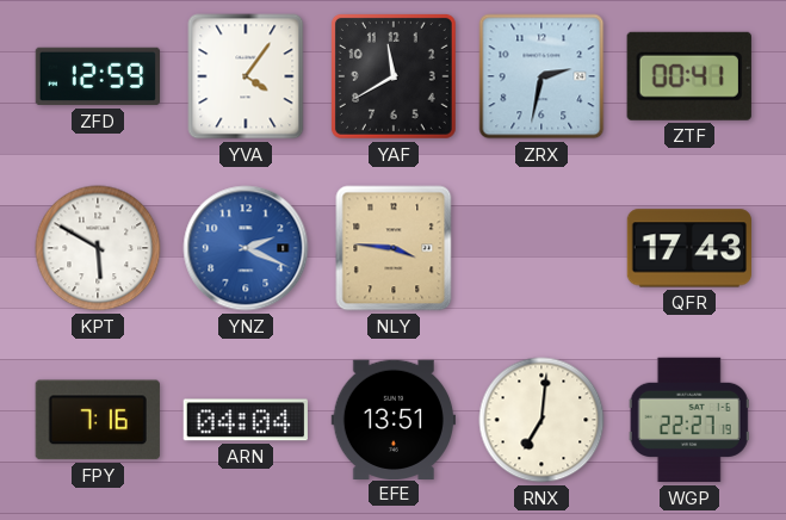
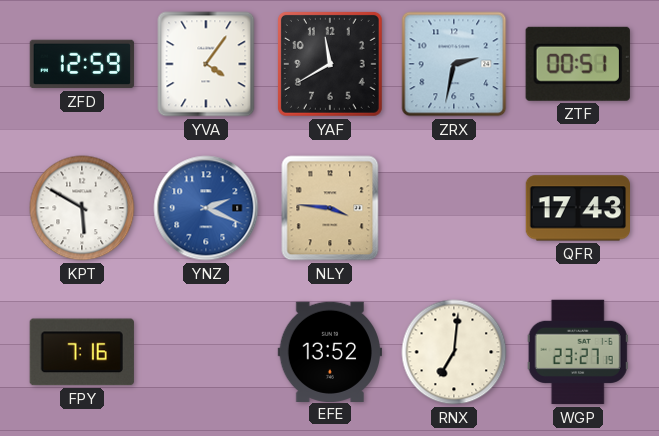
ZTF: 00:41 -> 00:51 (578, 64)
ARN: 04:04 -> none (246, 420)
EFE: 13:51 -> 13:52 (329, 351)
WGP: 22:27 -> 23:27 (578, 352)
